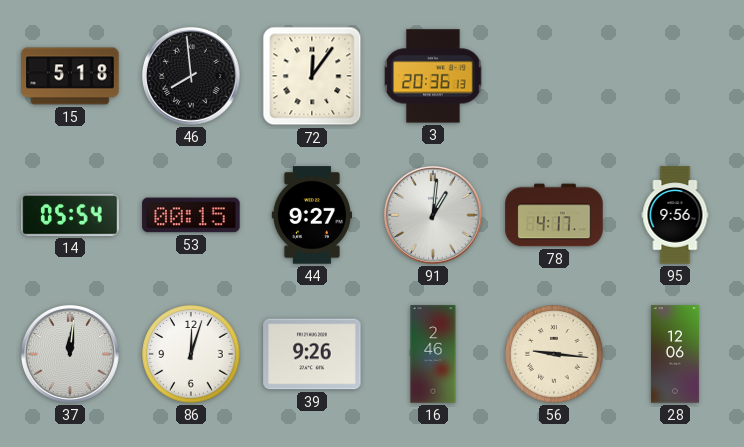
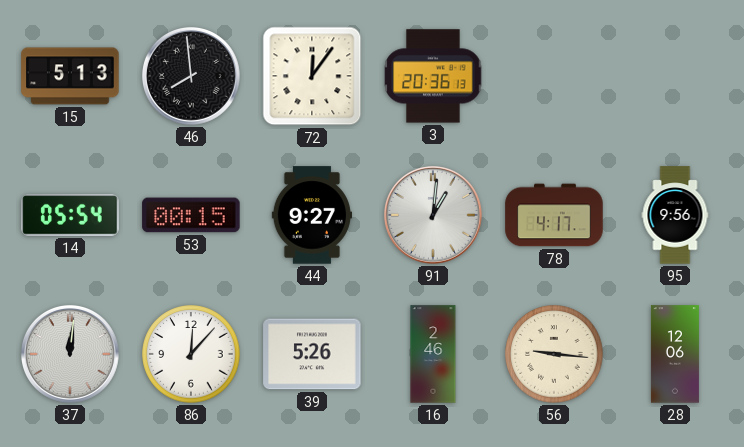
15: 5:18 -> 5:13 (70, 76)
86: 12:03 -> 12:07 (191, 354)
39: 9:26 -> 5:26 (312, 354)
